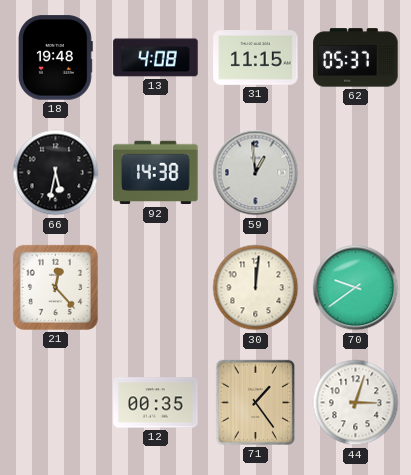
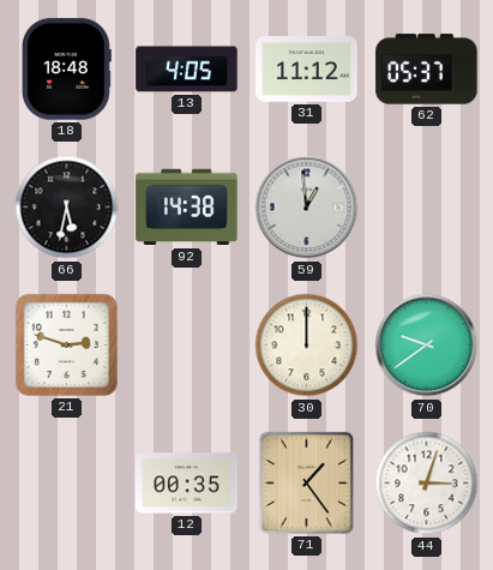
18: 19:48 -> 18:48 (66, 70)
13: 4:08 -> 4:05 (187, 70)
31: 11:15 -> 11:12 (307, 70)
21: 12:23 -> 2:48 (66, 344)
30: 12:01 -> 12:00 (307, 346)
